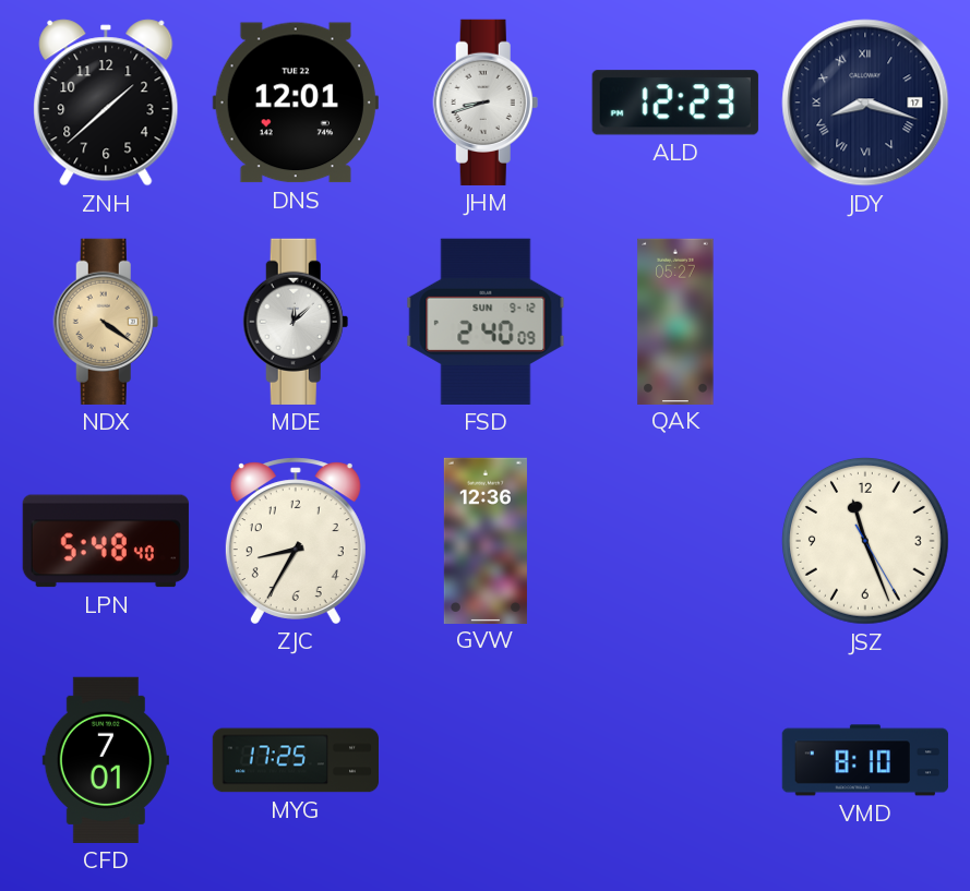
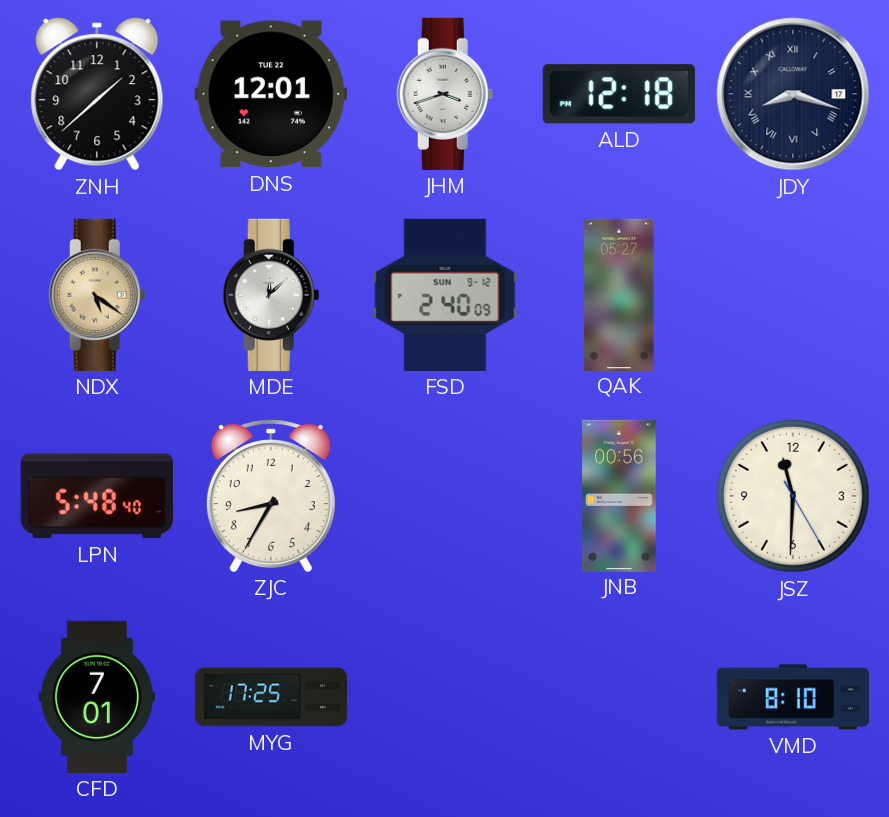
JHM: 8:42 -> 3:42 (445, 94)
ALD: 12:23 -> 12:18 (619, 94)
NDX: 4:21 -> 5:21 (97, 295)
GVW: 12:36 -> none (486, 540)
JNB: none -> 00:56 (619, 495)
JSZ: 11:26 -> 11:30 (793, 496)
